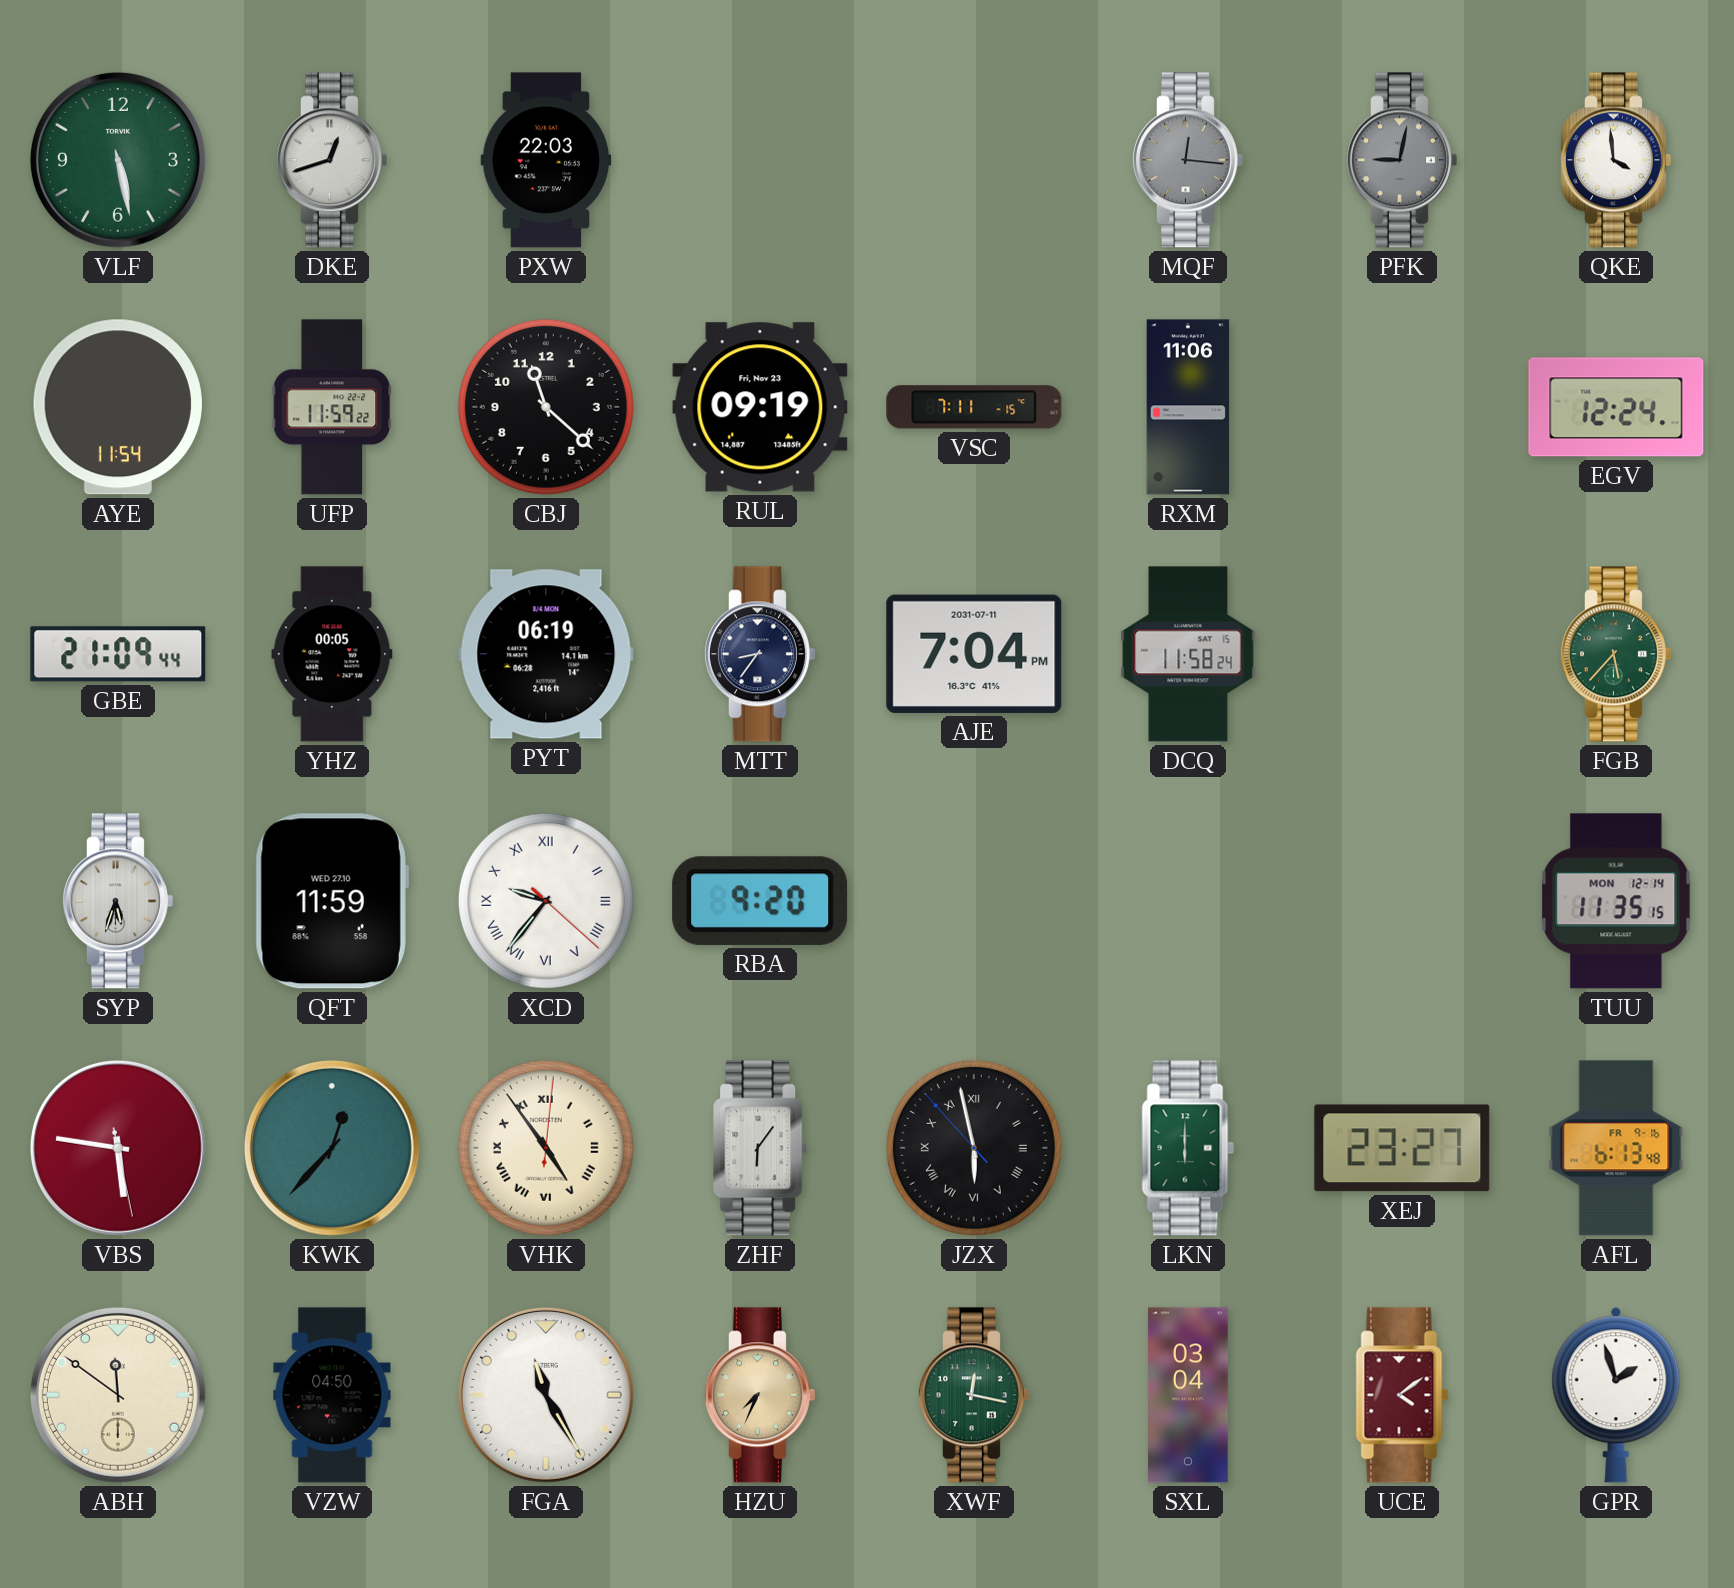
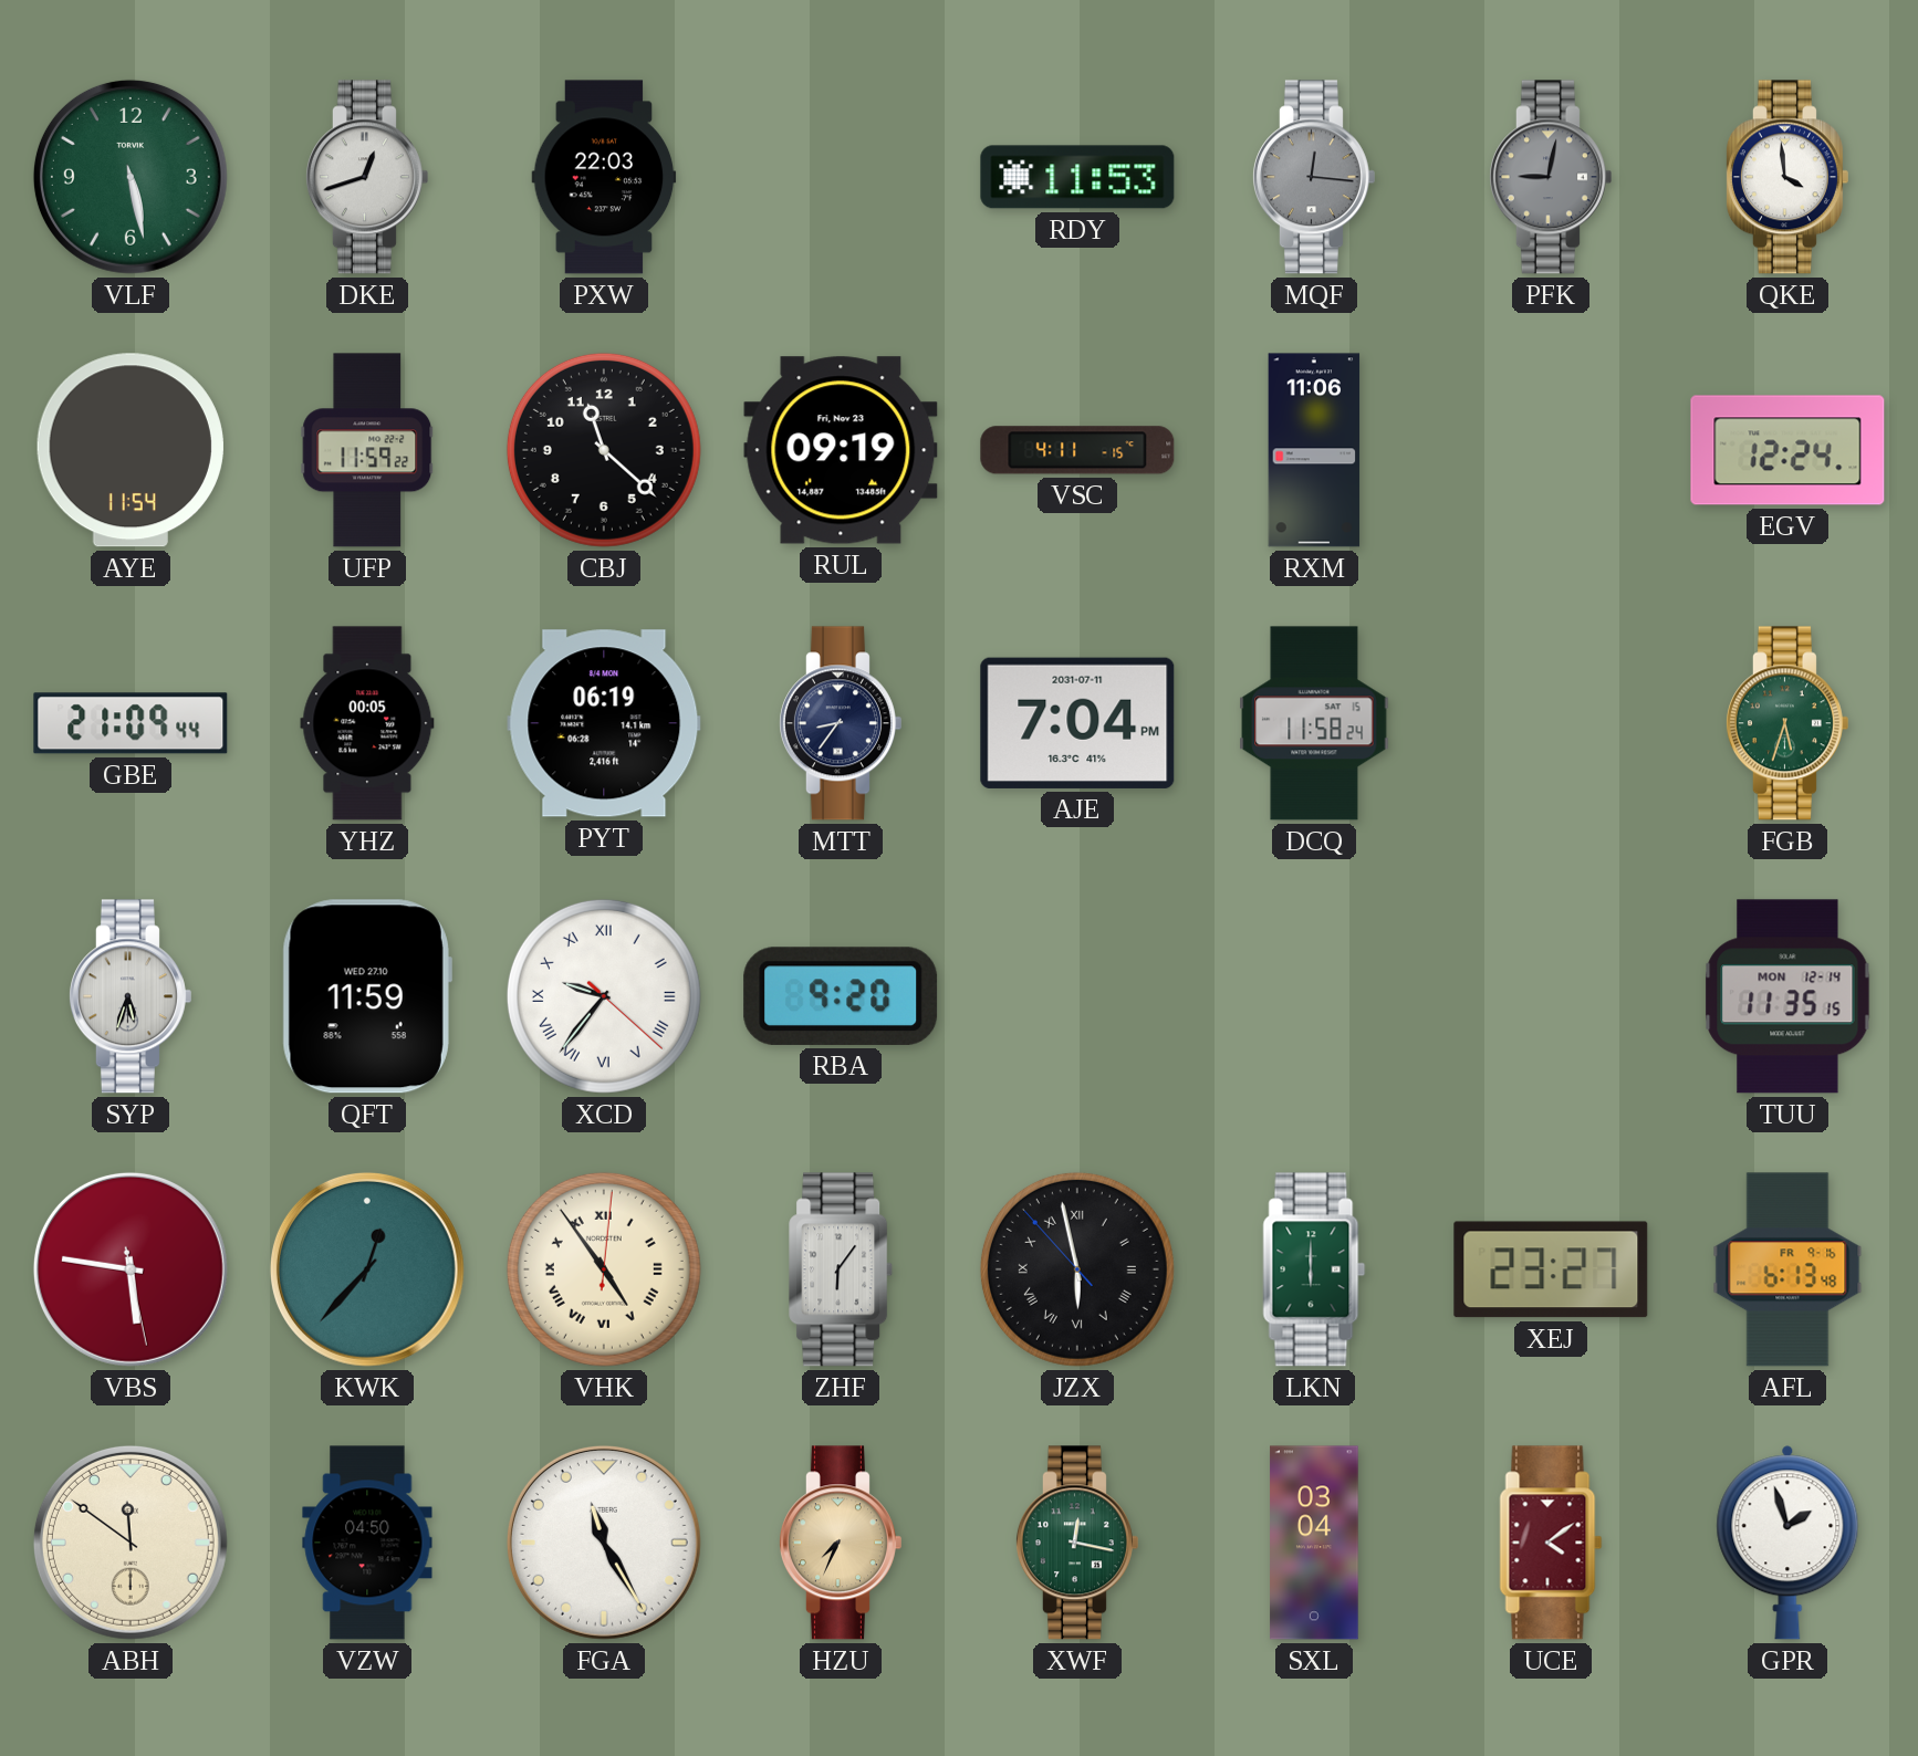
RDY: none -> 11:53 (1077, 177)
VSC: 7:11 -> 4:11 (1077, 450)
FGB: 5:37 -> 5:33 (1786, 723)
